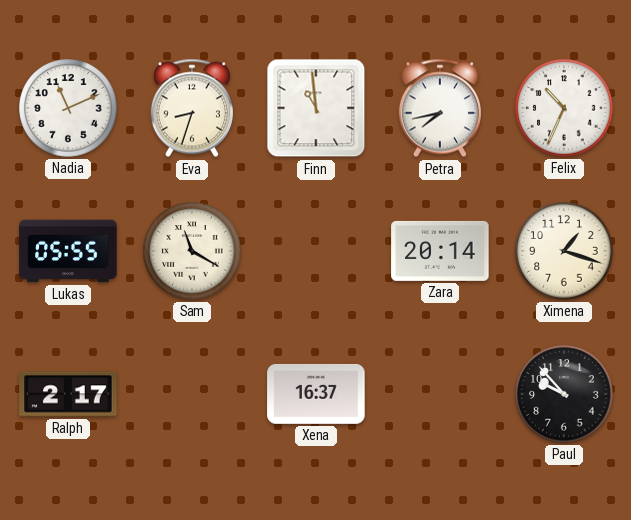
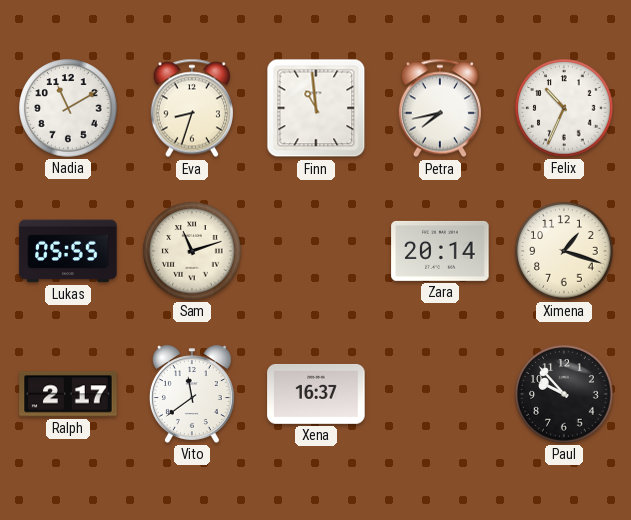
Nadia: 11:11 -> 11:10 (68, 108)
Sam: 11:20 -> 11:12 (192, 251)
Vito: none -> 11:39 (192, 394)
